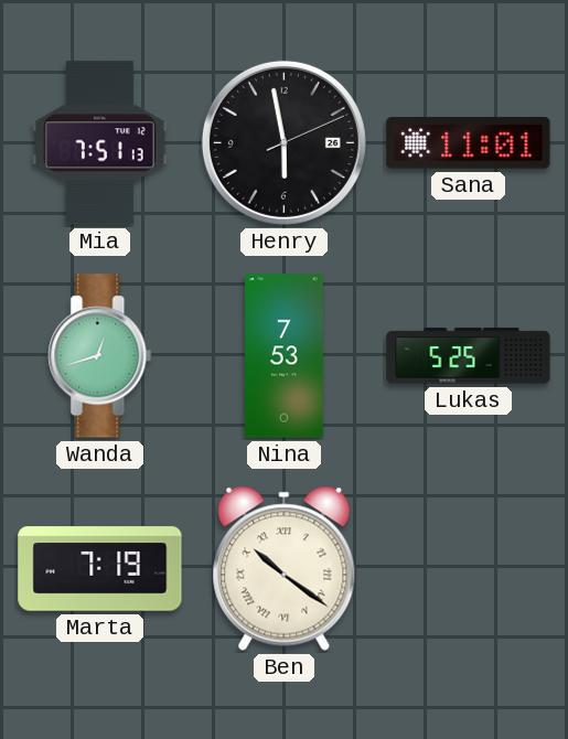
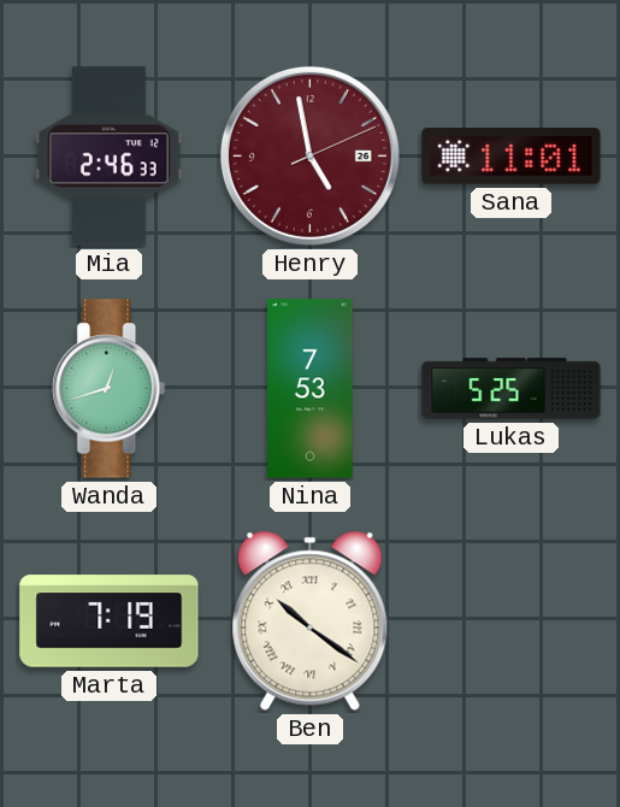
Mia: 7:51 -> 2:46 (110, 157)
Henry: 5:58 -> 4:58 (309, 155)
Henry dial: black -> burgundy (309, 155)
